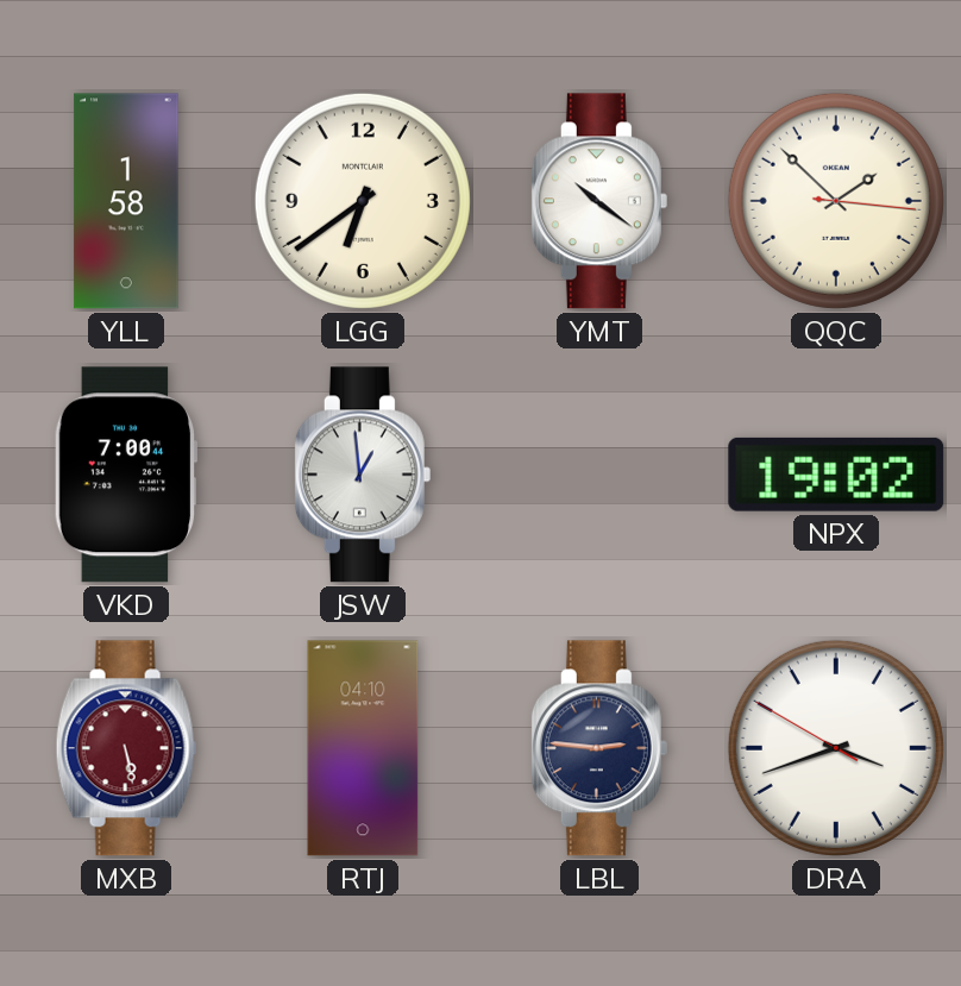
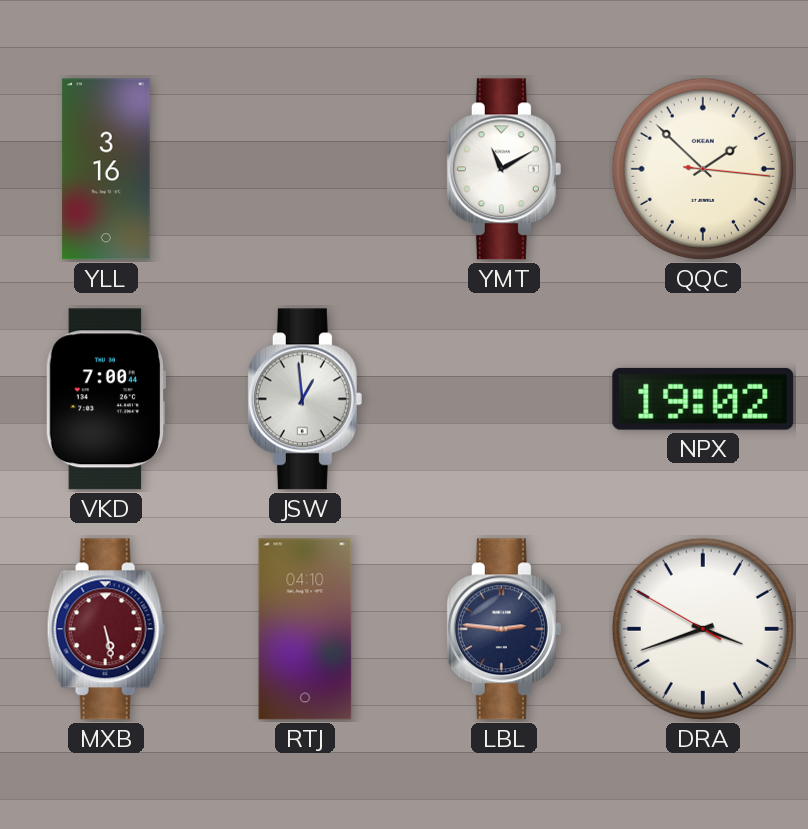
YLL: 1:58 -> 3:16 (106, 169)
LGG: 6:39 -> none (363, 201)
YMT: 10:21 -> 11:10 (504, 169)
